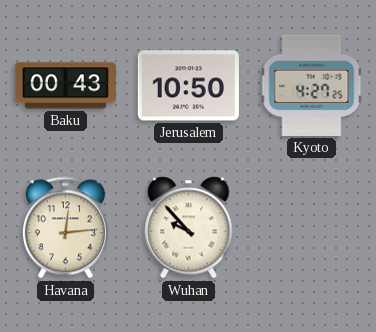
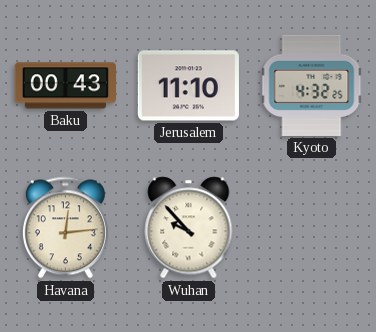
Jerusalem: 10:50 -> 11:10 (188, 86)
Kyoto: 4:27 -> 4:32 (312, 85)
